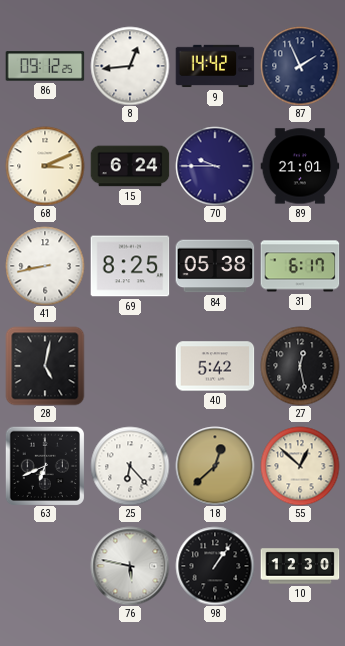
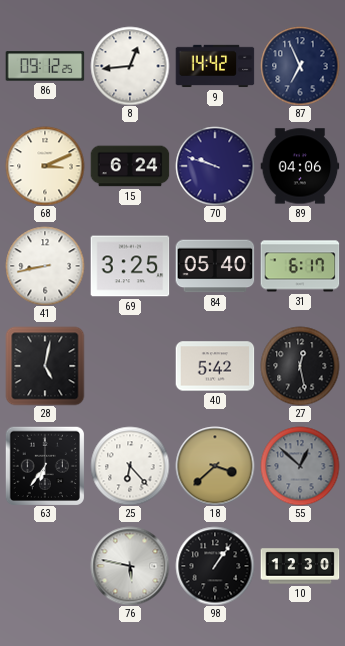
87: 1:56 -> 6:56 (300, 66)
70: 9:45 -> 9:48 (215, 166)
89: 21:01 -> 04:06 (300, 166)
69: 8:25 -> 3:25 (130, 266)
84: 05:38 -> 05:40 (215, 266)
63: 6:41 -> 6:36 (45, 466)
18: 12:38 -> 3:38 (215, 466)
55 dial: cream -> grey (300, 466)
